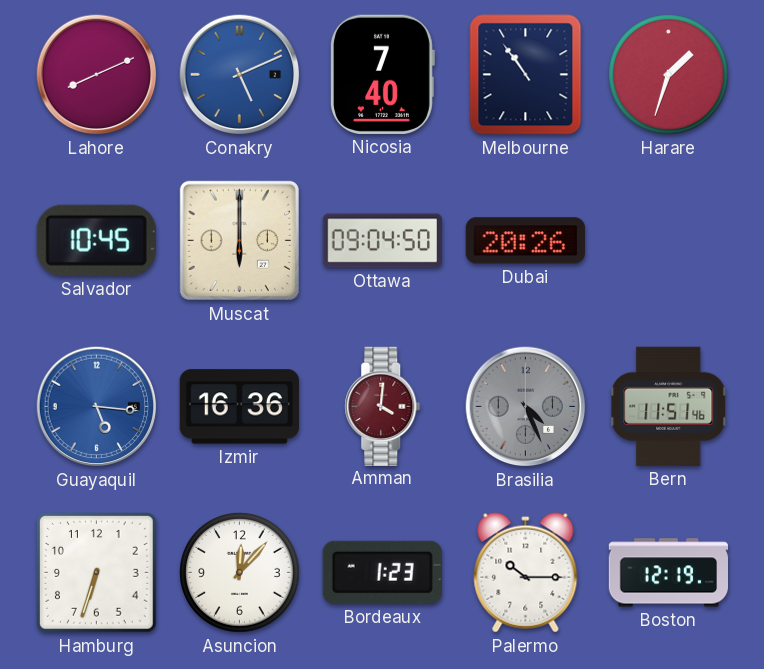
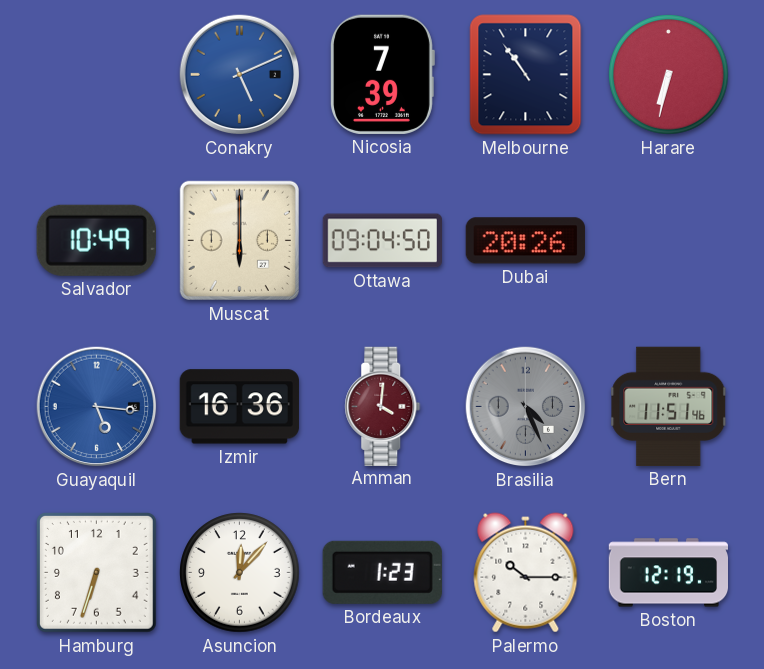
Lahore: 8:11 -> none (97, 75)
Nicosia: 7:40 -> 7:39 (383, 74)
Harare: 1:33 -> 6:32 (669, 75)
Salvador: 10:45 -> 10:49 (96, 240)
